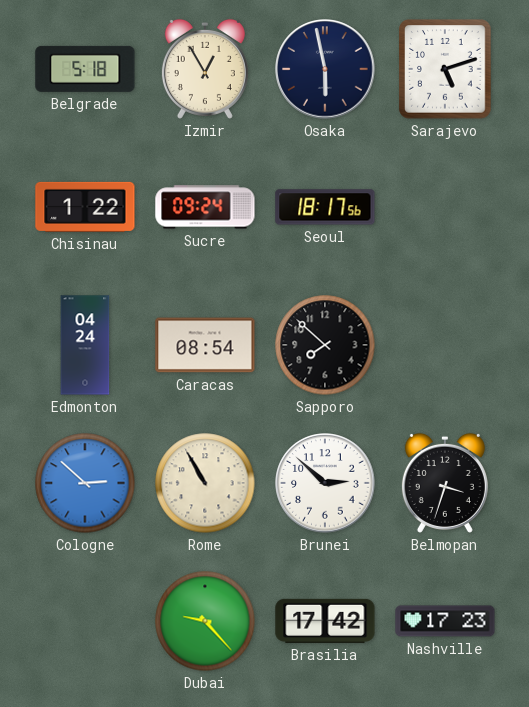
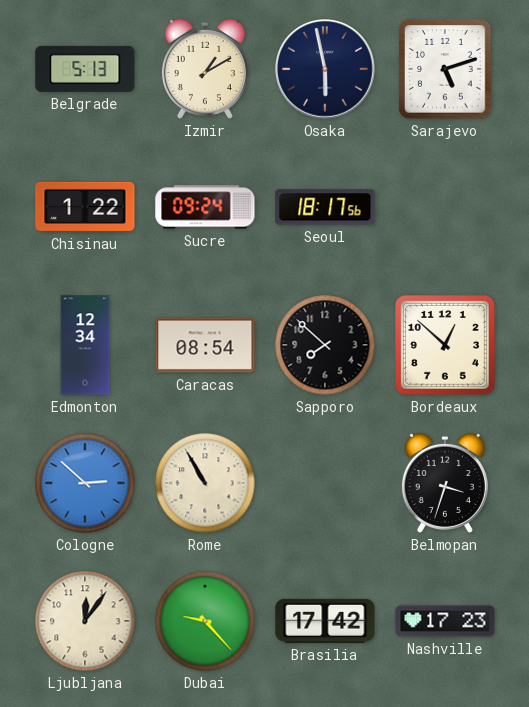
Belgrade: 5:18 -> 5:13 (85, 69)
Izmir: 12:55 -> 1:10 (205, 69)
Edmonton: 04:24 -> 12:34 (85, 345)
Bordeaux: none -> 12:52 (446, 346)
Brunei: 2:52 -> none (325, 483)
Ljubljana: none -> 12:06 (85, 621)
